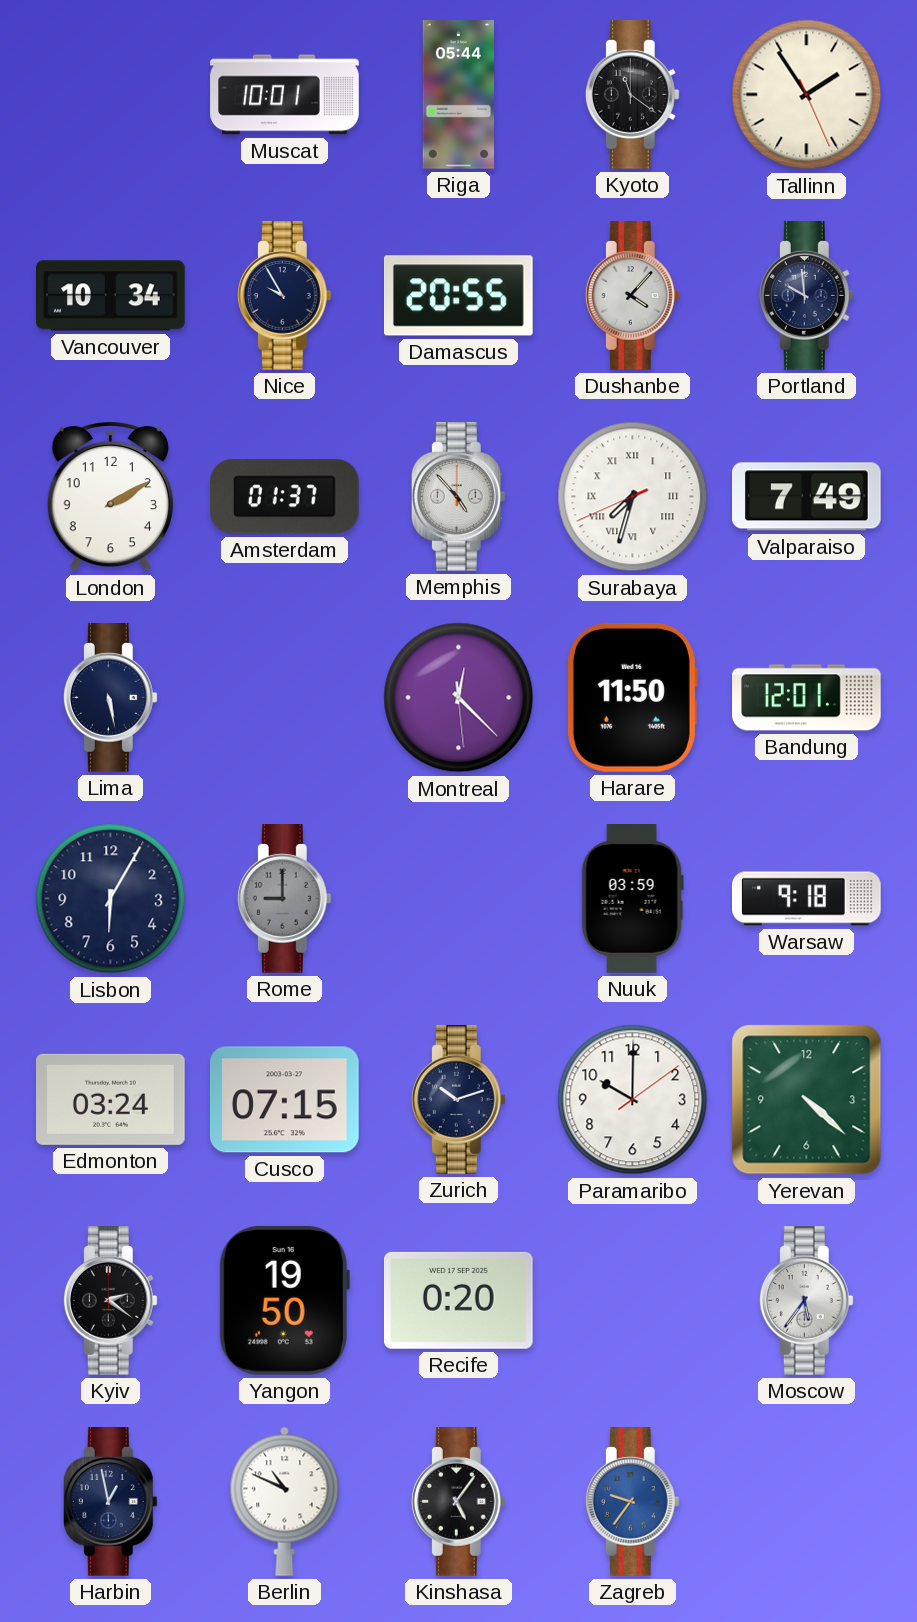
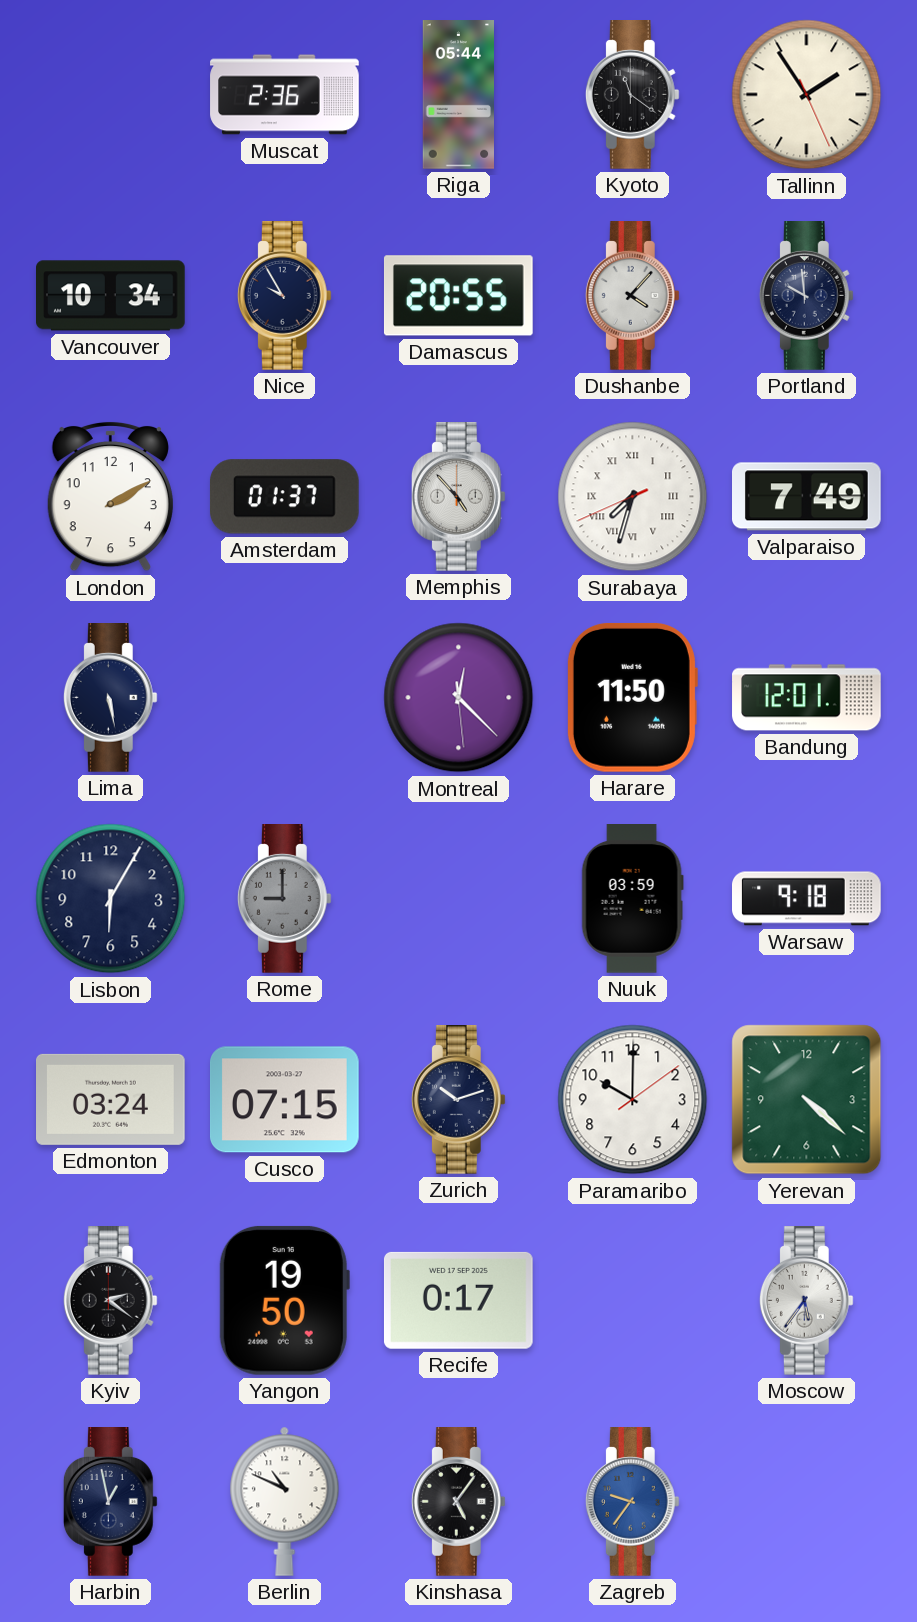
Muscat: 10:01 -> 2:36 (285, 95)
Recife: 0:20 -> 0:17 (458, 1300)
